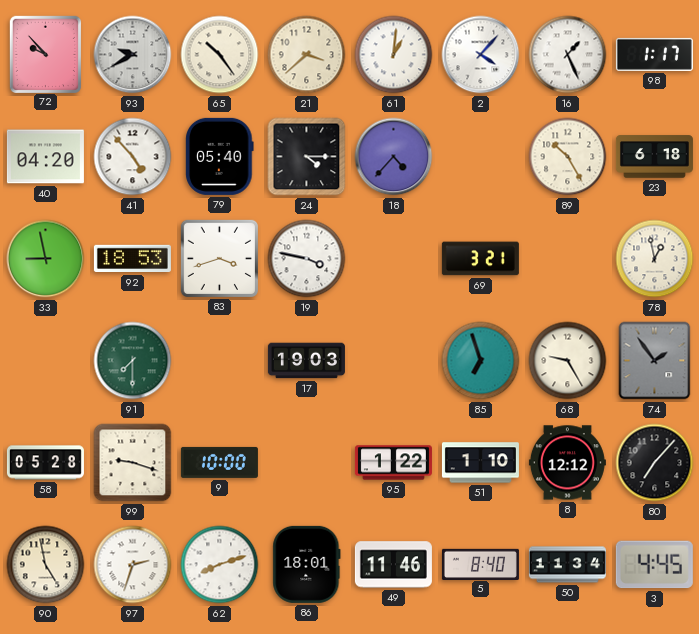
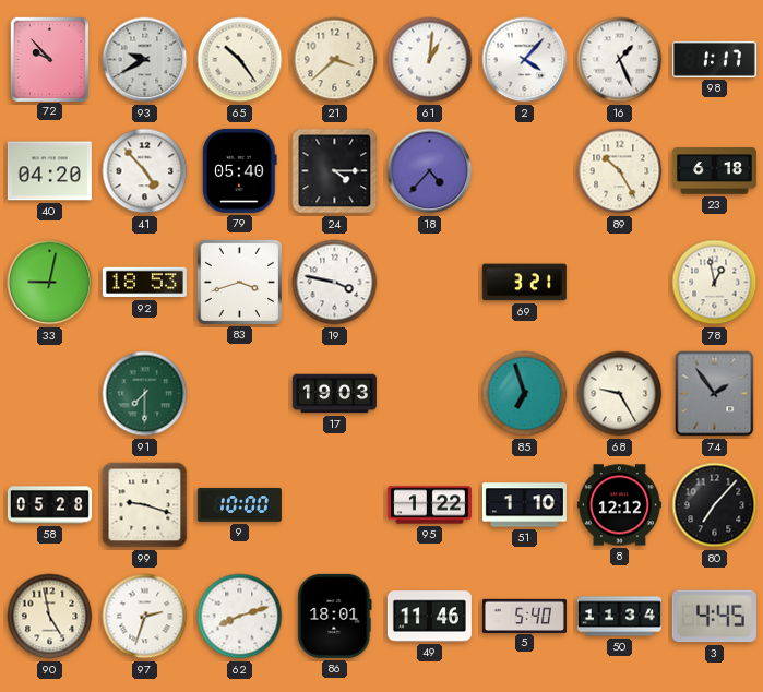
33: 8:58 -> 9:02 (50, 283)
5: 8:40 -> 5:40 (524, 616)
